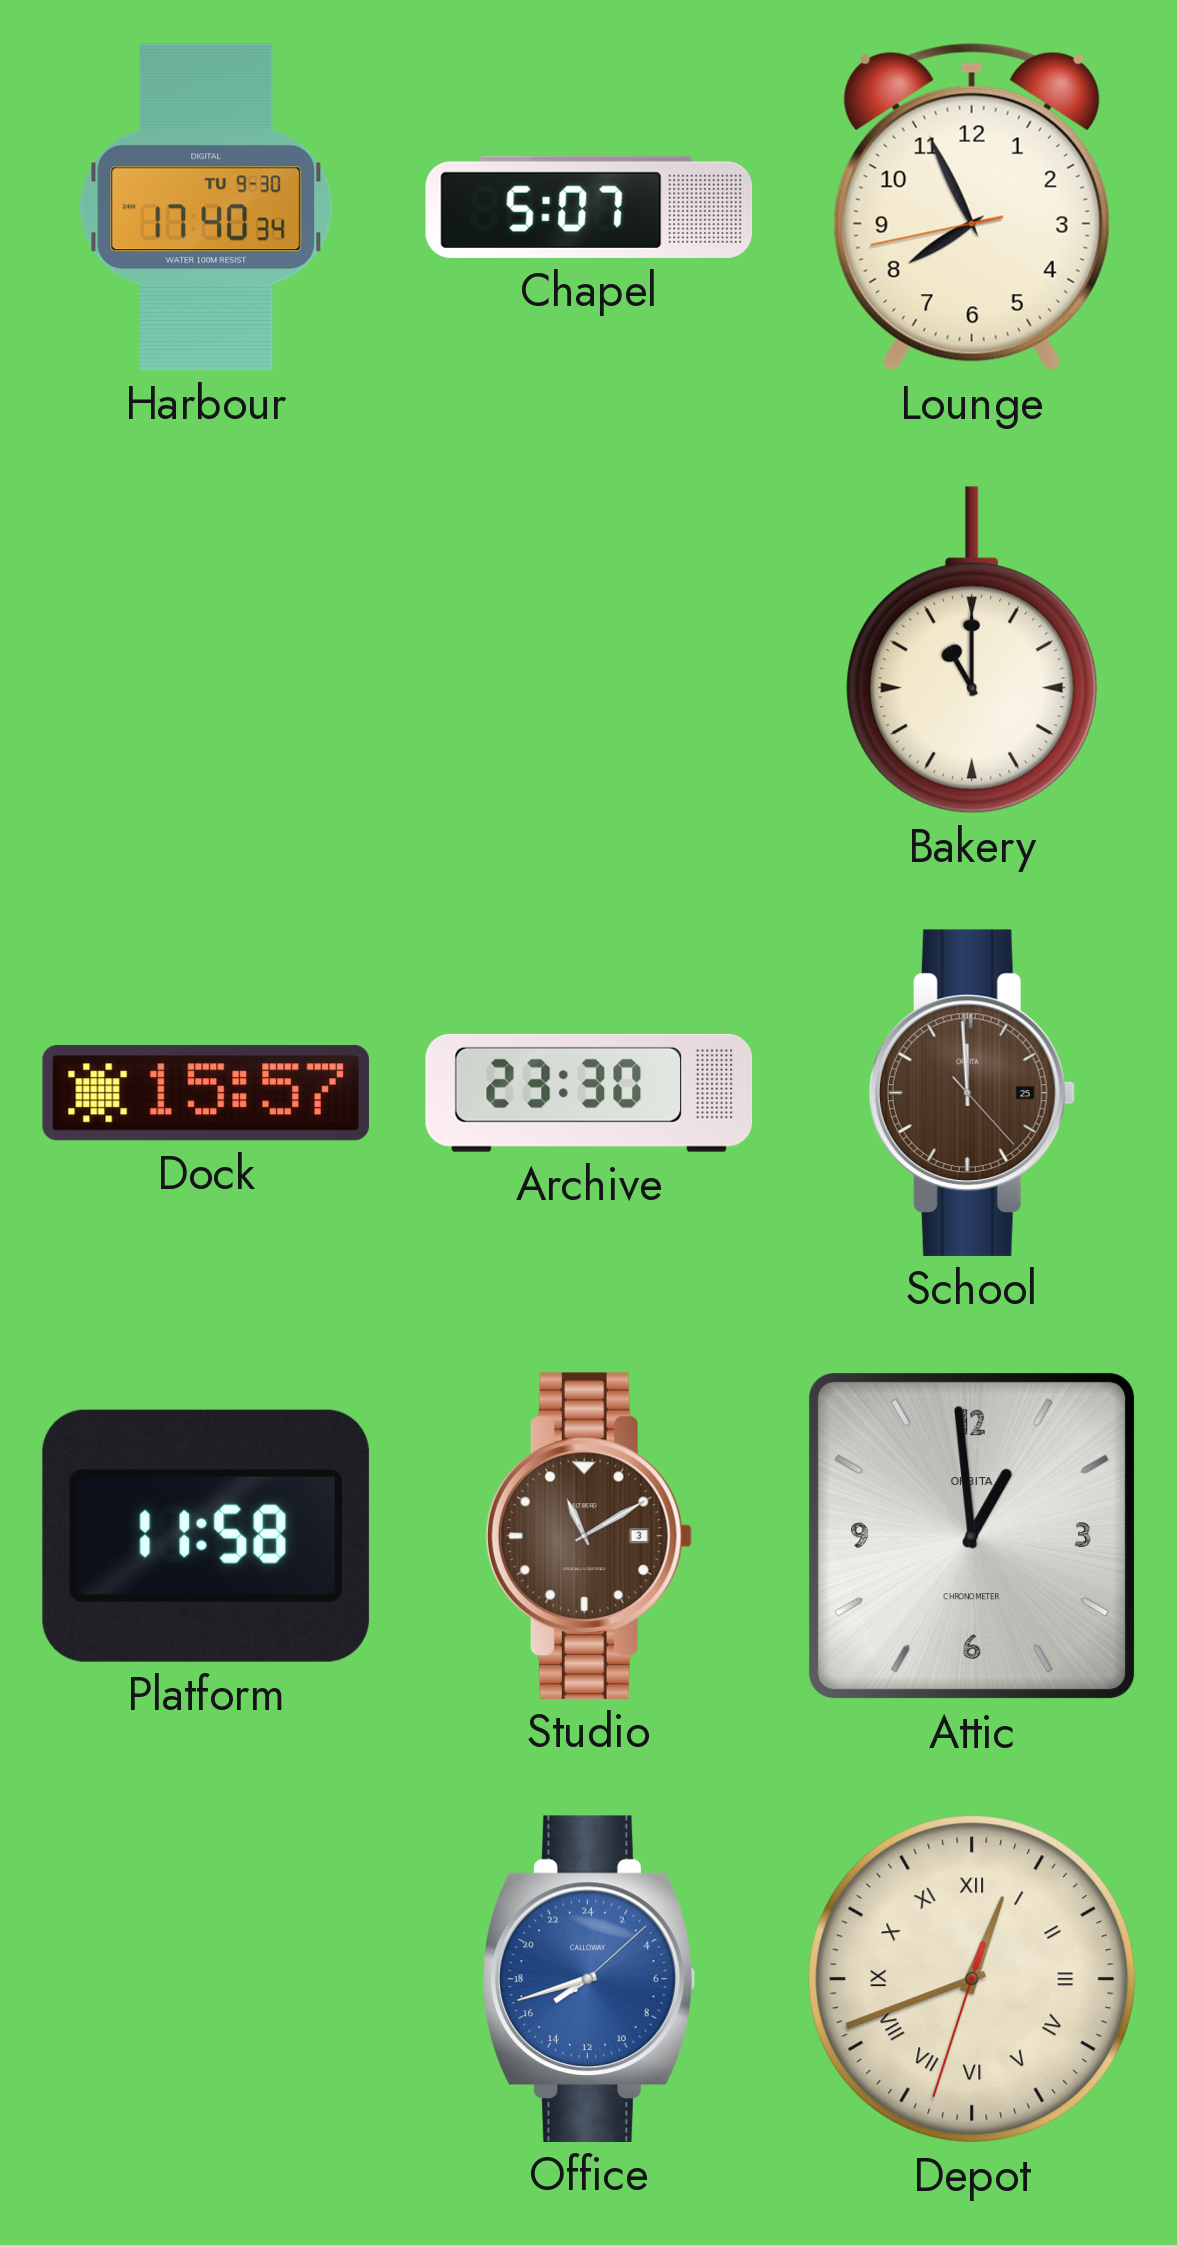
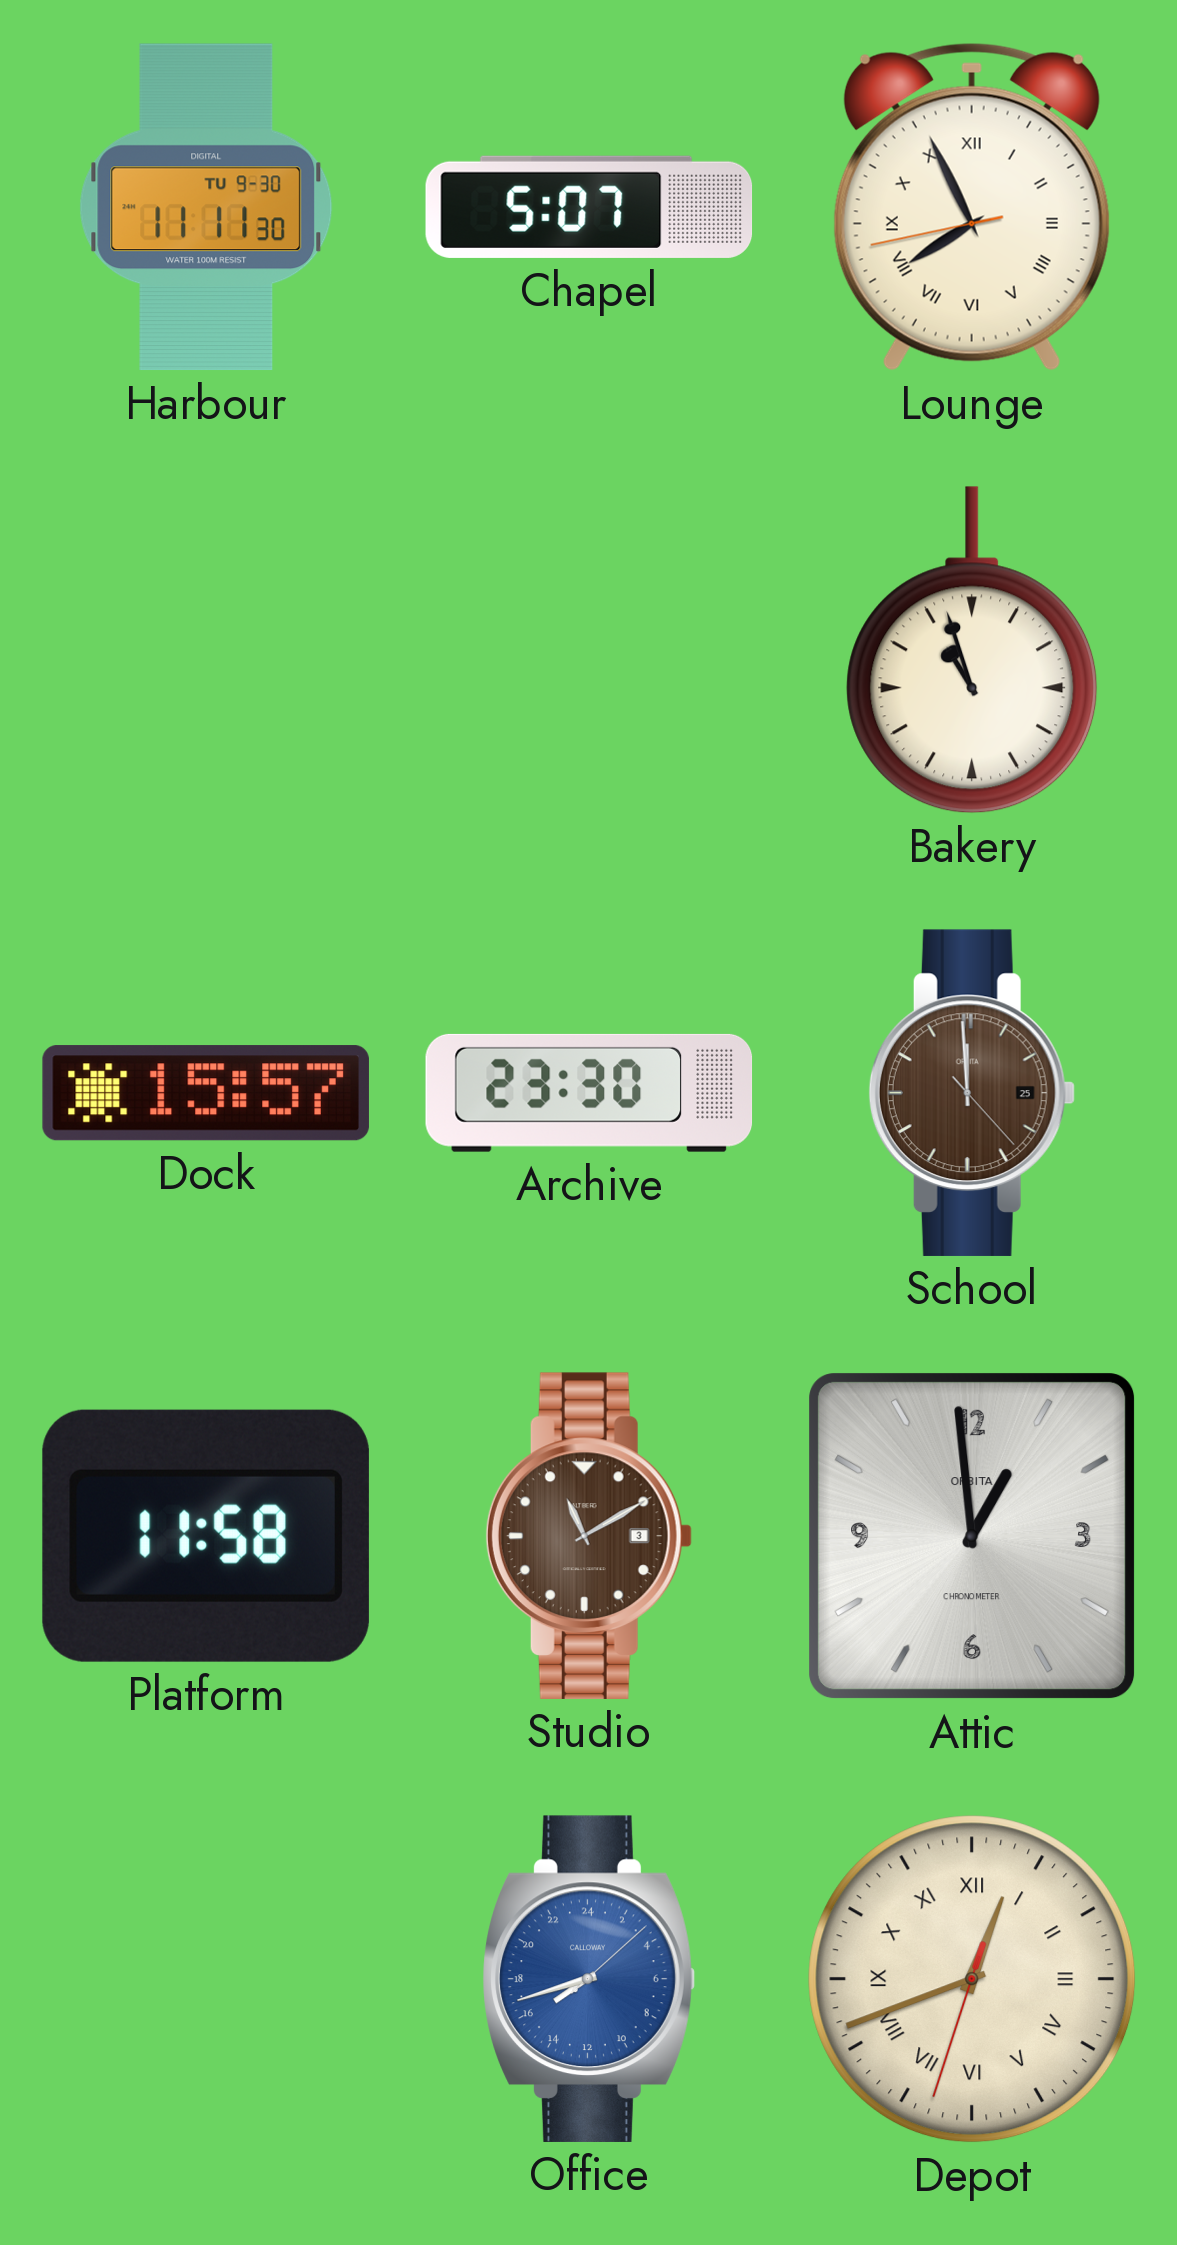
Harbour: 17:40 -> 11:11 (206, 207)
Lounge numerals: Arabic -> Roman (972, 207)
Bakery: 11:00 -> 10:57 (972, 650)
